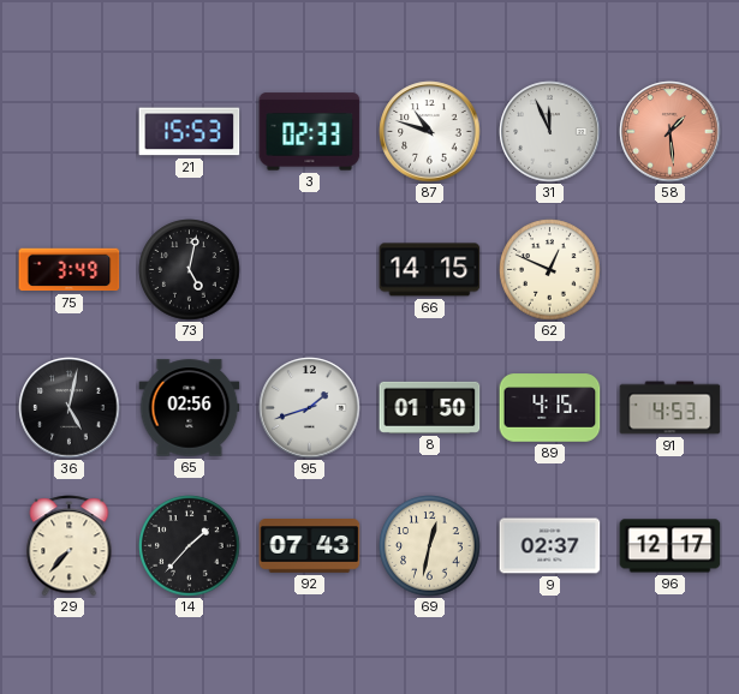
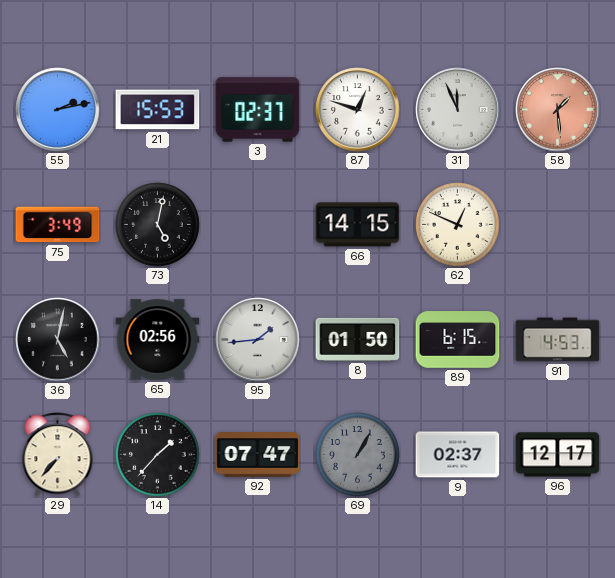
55: none -> 2:13 (58, 110)
3: 02:33 -> 02:37 (258, 110)
87: 10:48 -> 12:48 (358, 110)
95: 1:42 -> 1:44 (258, 340)
89: 4:15 -> 6:15 (458, 340)
92: 07:43 -> 07:47 (258, 455)
69: 12:32 -> 1:05 (358, 455)
69 dial: cream -> grey (358, 455)
